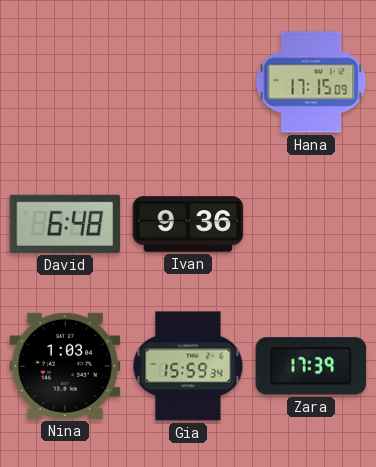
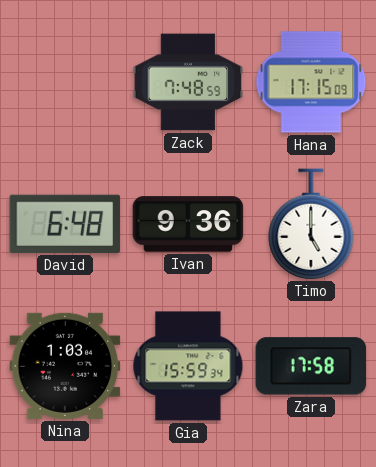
Zack: none -> 7:48 (188, 82)
Timo: none -> 5:00 (311, 224)
Zara: 17:39 -> 17:58 (311, 366)
